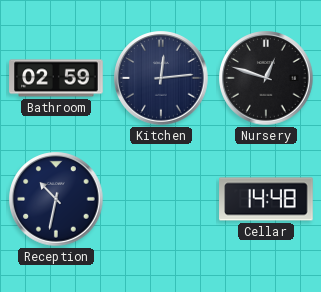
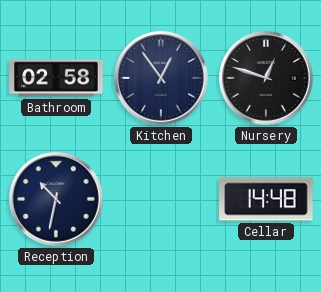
Bathroom: 02:59 -> 02:58 (56, 78)
Kitchen: 12:14 -> 12:54 (161, 78)
